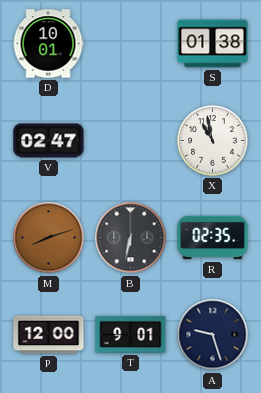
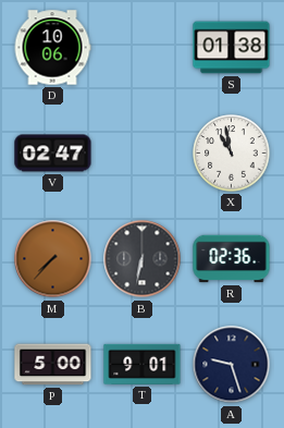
D: 10:01 -> 10:06 (52, 48)
M: 8:12 -> 7:37 (53, 259)
R: 02:35 -> 02:36 (232, 259)
P: 12:00 -> 5:00 (53, 365)
